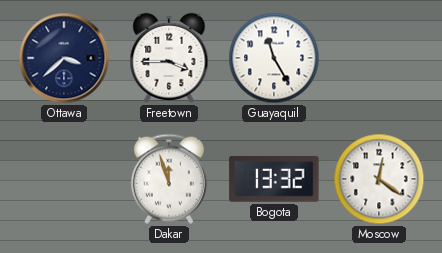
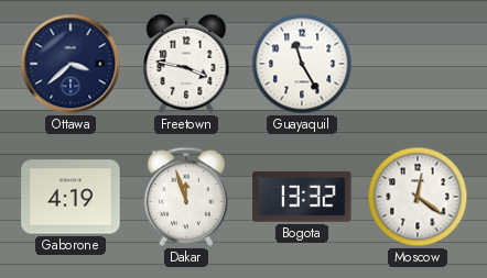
Freetown: 3:45 -> 3:47 (186, 64)
Gaborone: none -> 4:19 (71, 197)
